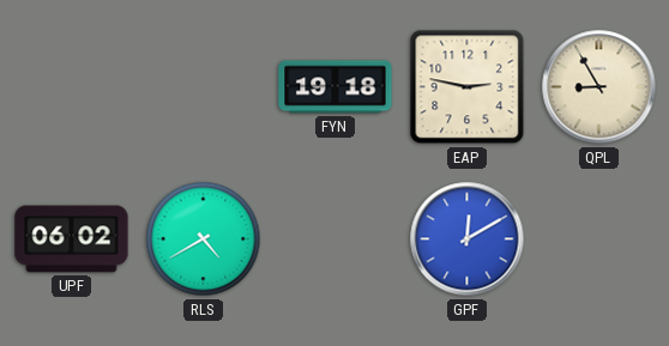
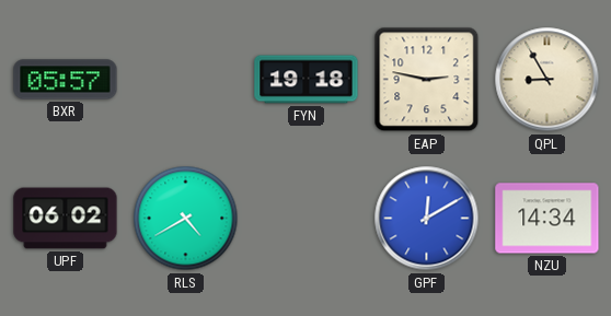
BXR: none -> 05:57 (66, 80)
NZU: none -> 14:34 (547, 219)
